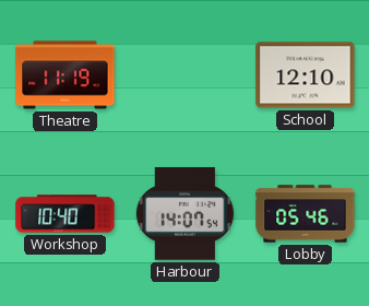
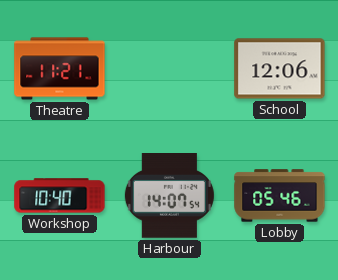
Theatre: 11:19 -> 11:21 (60, 69)
School: 12:10 -> 12:06 (280, 69)
